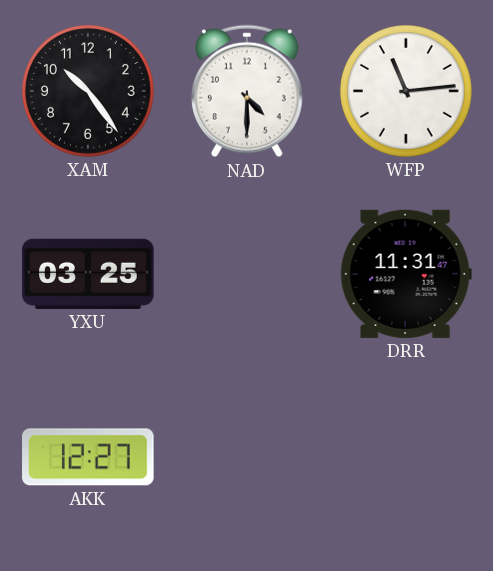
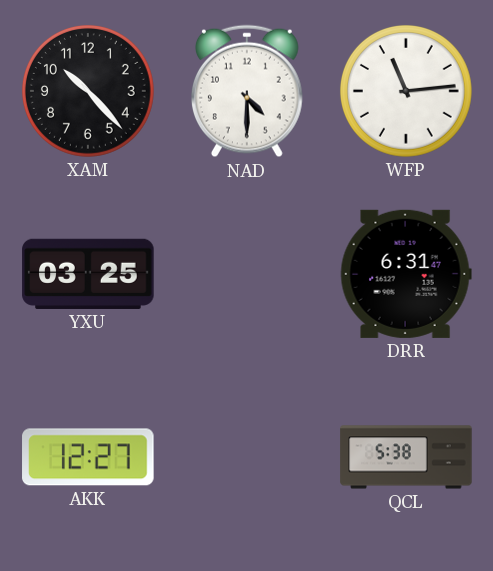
XAM: 10:24 -> 10:23 (88, 91)
DRR: 11:31 -> 6:31 (406, 274)
QCL: none -> 5:38 (406, 457)
